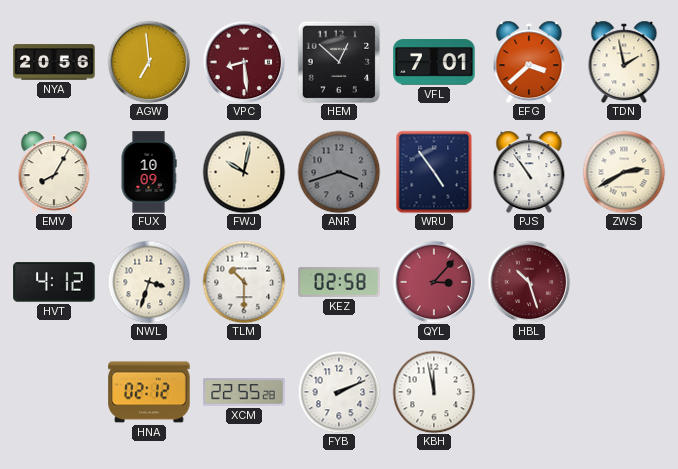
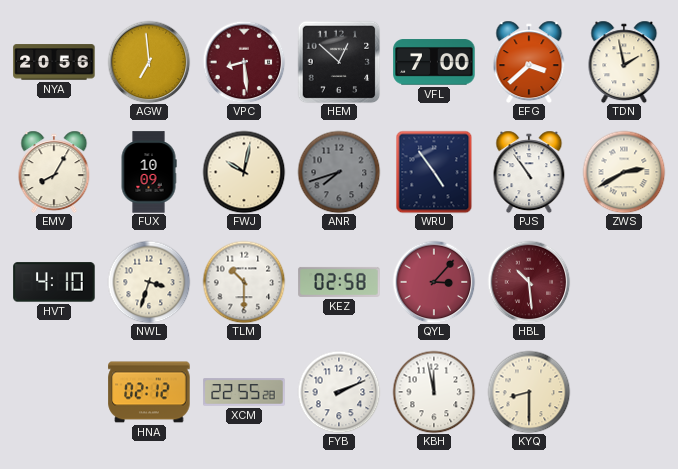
VFL: 7:01 -> 7:00 (434, 62)
ANR: 3:42 -> 7:42 (339, 172)
HVT: 4:12 -> 4:10 (54, 282)
HBL: 10:27 -> 10:29 (529, 282)
KYQ: none -> 8:30 (529, 392)
